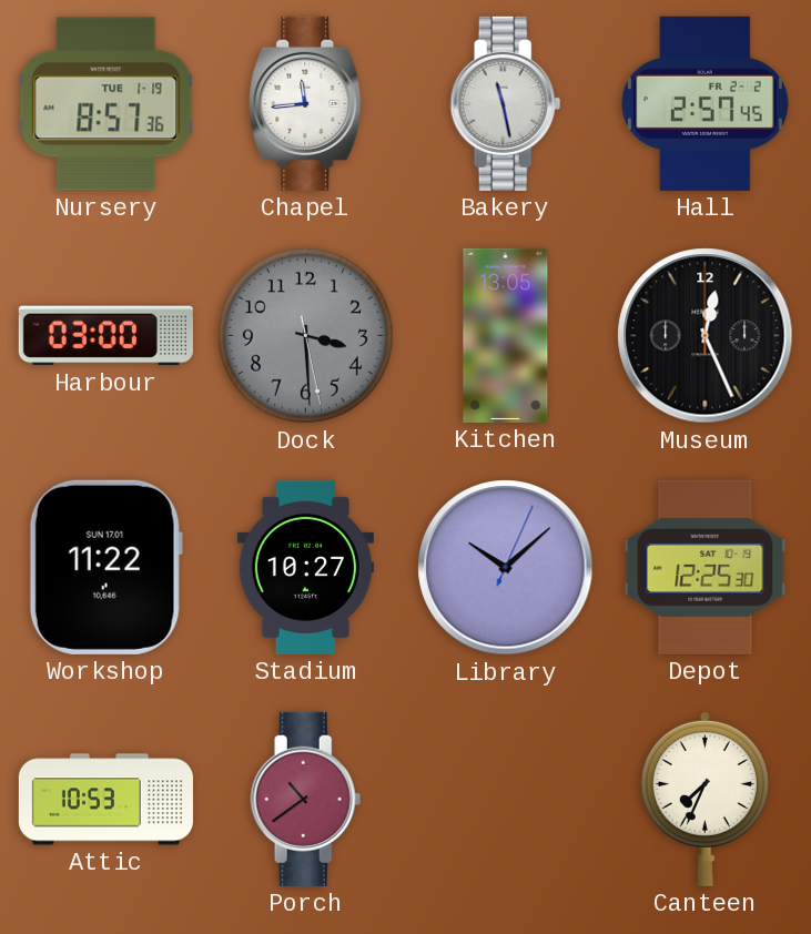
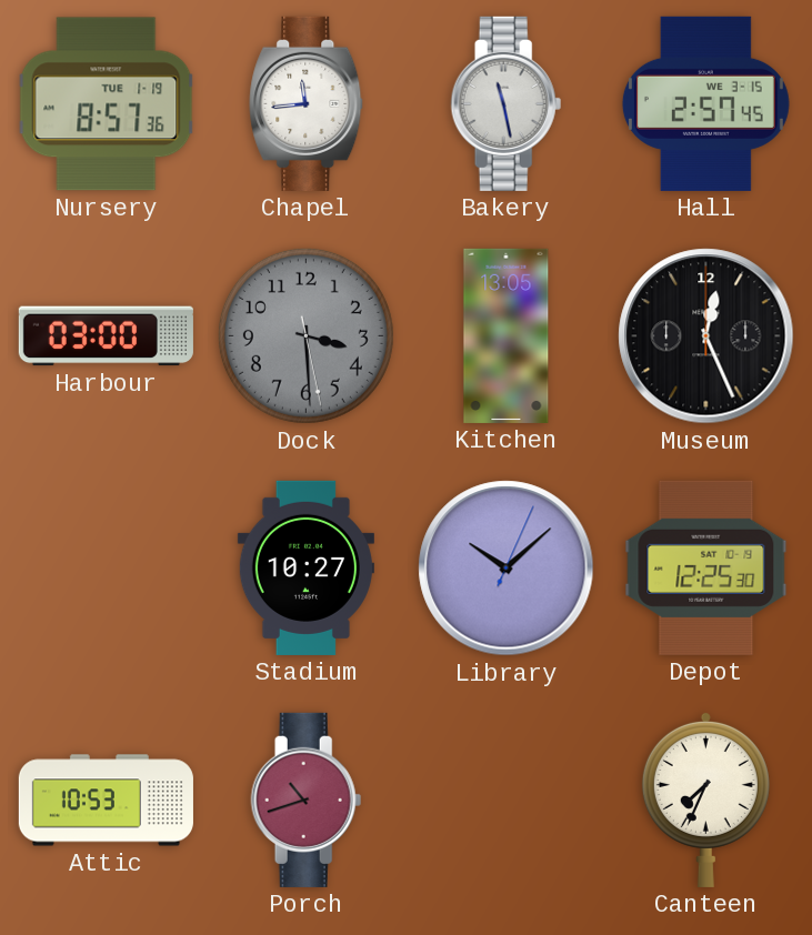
Hall date: FR 2-2 -> WE 3-15 (705, 103)
Workshop: 11:22 -> none (105, 567)
Porch: 10:39 -> 10:42 (307, 800)
